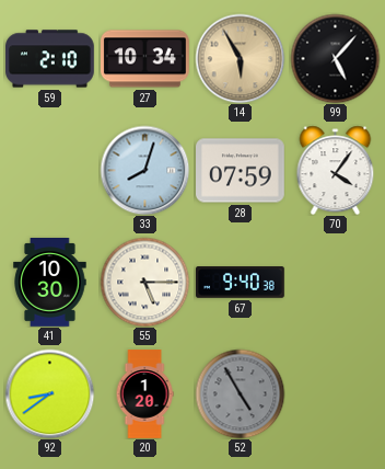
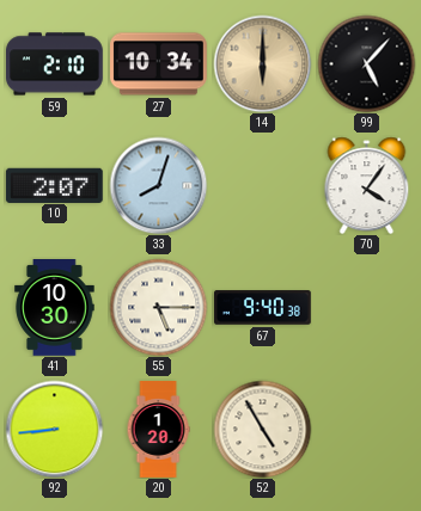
14: 5:55 -> 6:00 (262, 63)
10: none -> 2:07 (54, 185)
28: 07:59 -> none (241, 171)
92: 8:39 -> 8:44 (54, 429)
52 dial: grey -> cream (262, 429)
